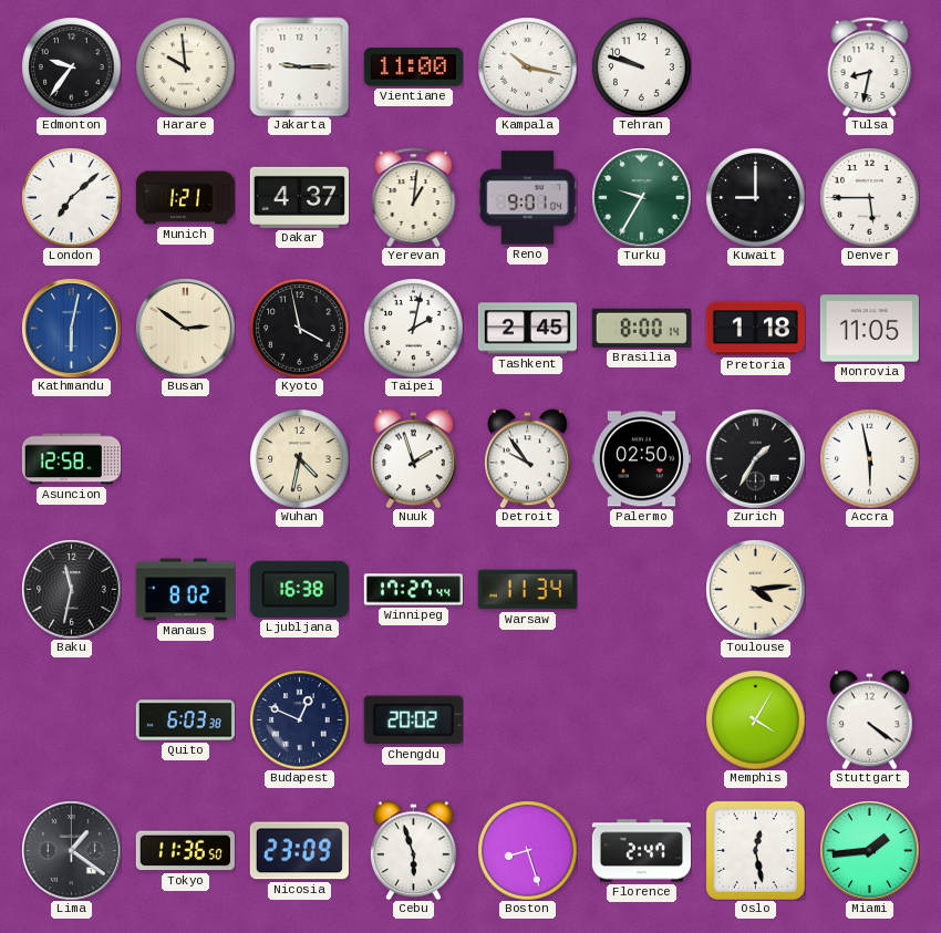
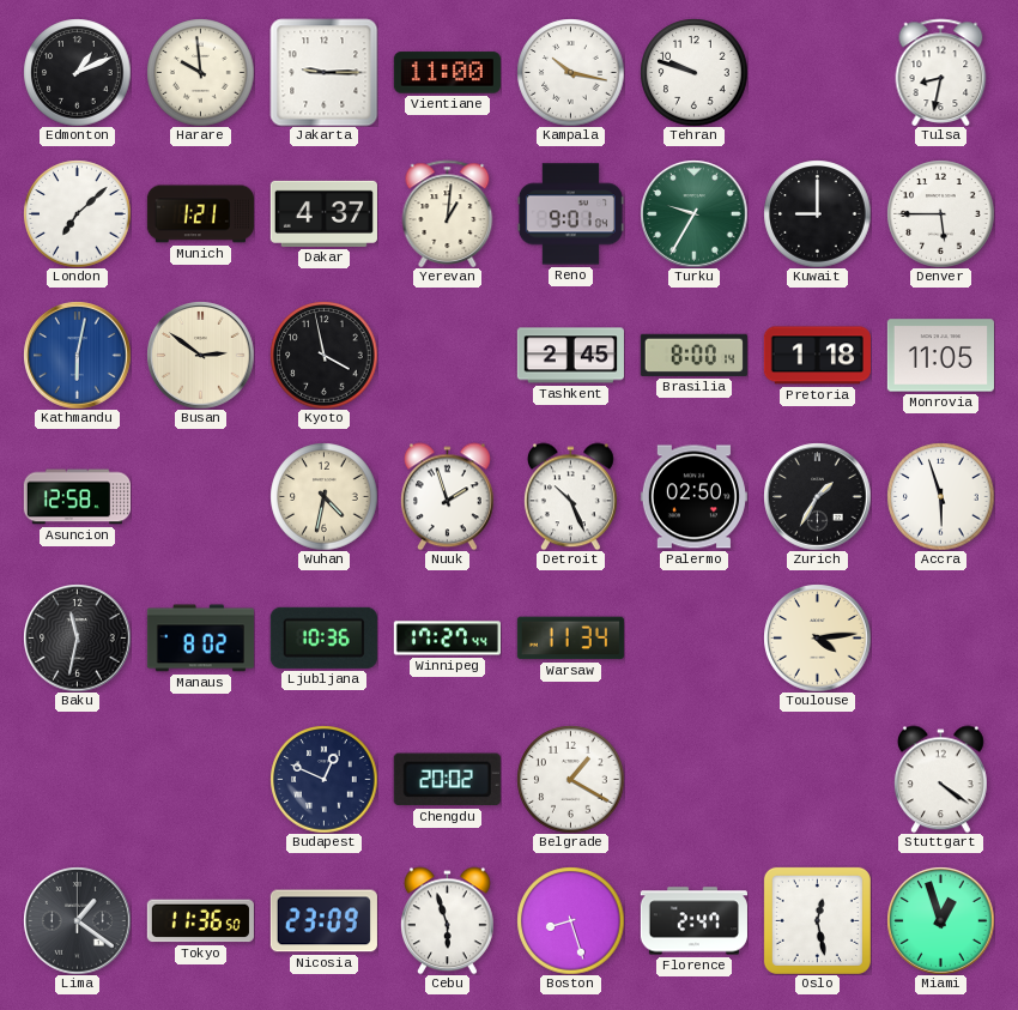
Edmonton: 9:36 -> 1:11 (77, 72)
Taipei: 2:02 -> none (413, 328)
Detroit: 9:54 -> 10:26 (570, 496)
Accra: 5:58 -> 5:57 (940, 496)
Ljubljana: 16:38 -> 10:36 (323, 637)
Quito: 6:03 -> none (185, 721)
Belgrade: none -> 1:20 (570, 779)
Memphis: 4:05 -> none (755, 719)
Miami: 1:44 -> 12:57 (940, 920)
